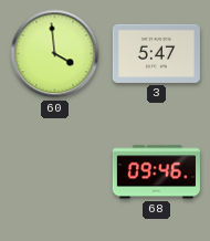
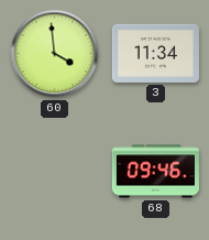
3: 5:47 -> 11:34 (155, 53)
